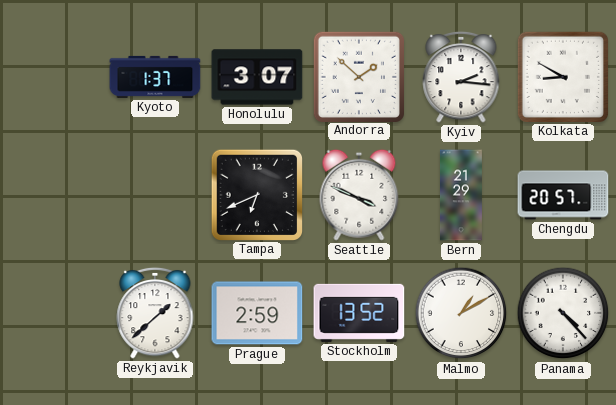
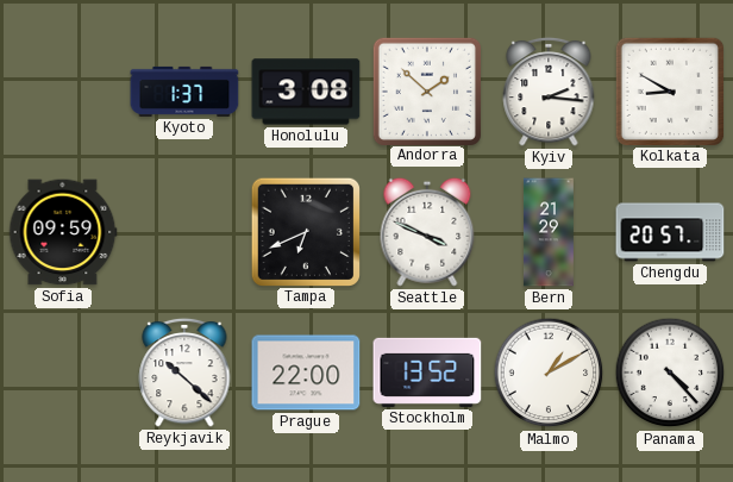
Honolulu: 3:07 -> 3:08 (306, 92)
Sofia: none -> 09:59 (63, 232)
Reykjavik: 1:38 -> 10:22 (184, 373)
Prague: 2:59 -> 22:00 (306, 373)
